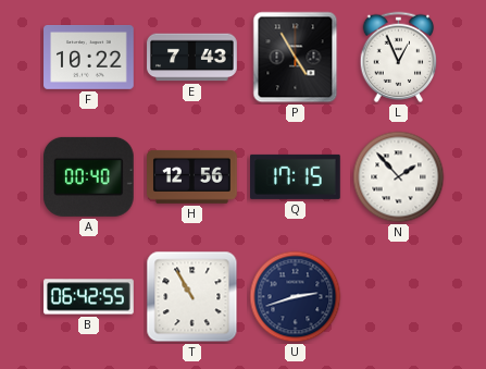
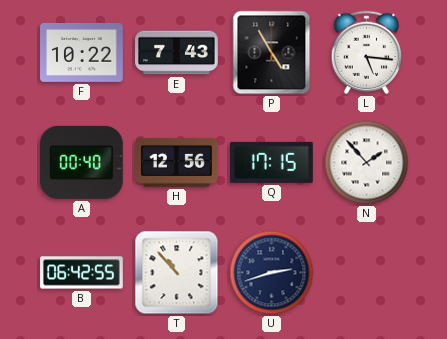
L: 12:56 -> 5:16 (367, 53)
T: 10:55 -> 10:53 (177, 273)
